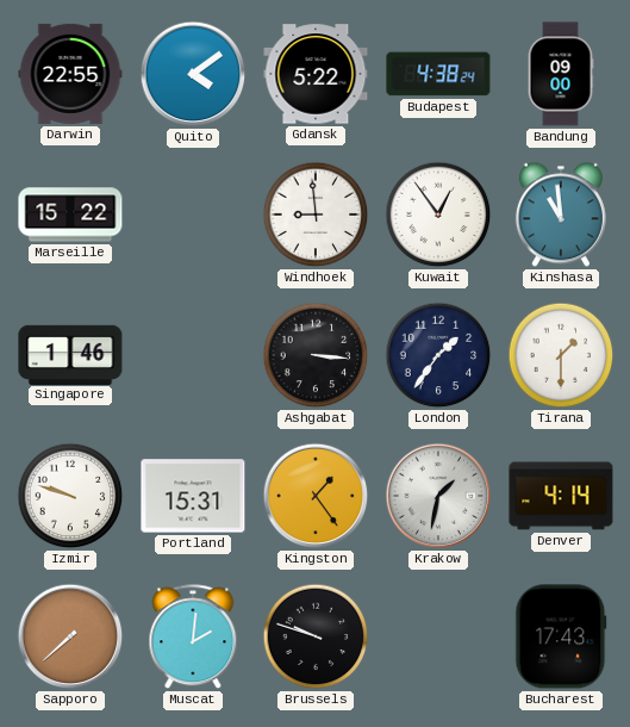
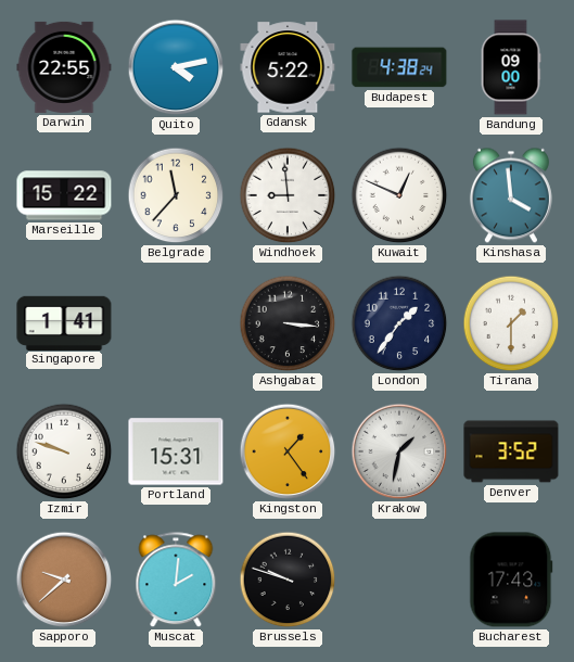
Quito: 4:09 -> 4:13 (176, 67)
Belgrade: none -> 11:37 (176, 195)
Kuwait: 12:54 -> 12:49 (399, 195)
Kinshasa: 10:59 -> 3:59 (511, 195)
Singapore: 1:46 -> 1:41 (64, 322)
Denver: 4:14 -> 3:52 (511, 451)
Sapporo: 7:38 -> 9:38 (64, 580)
